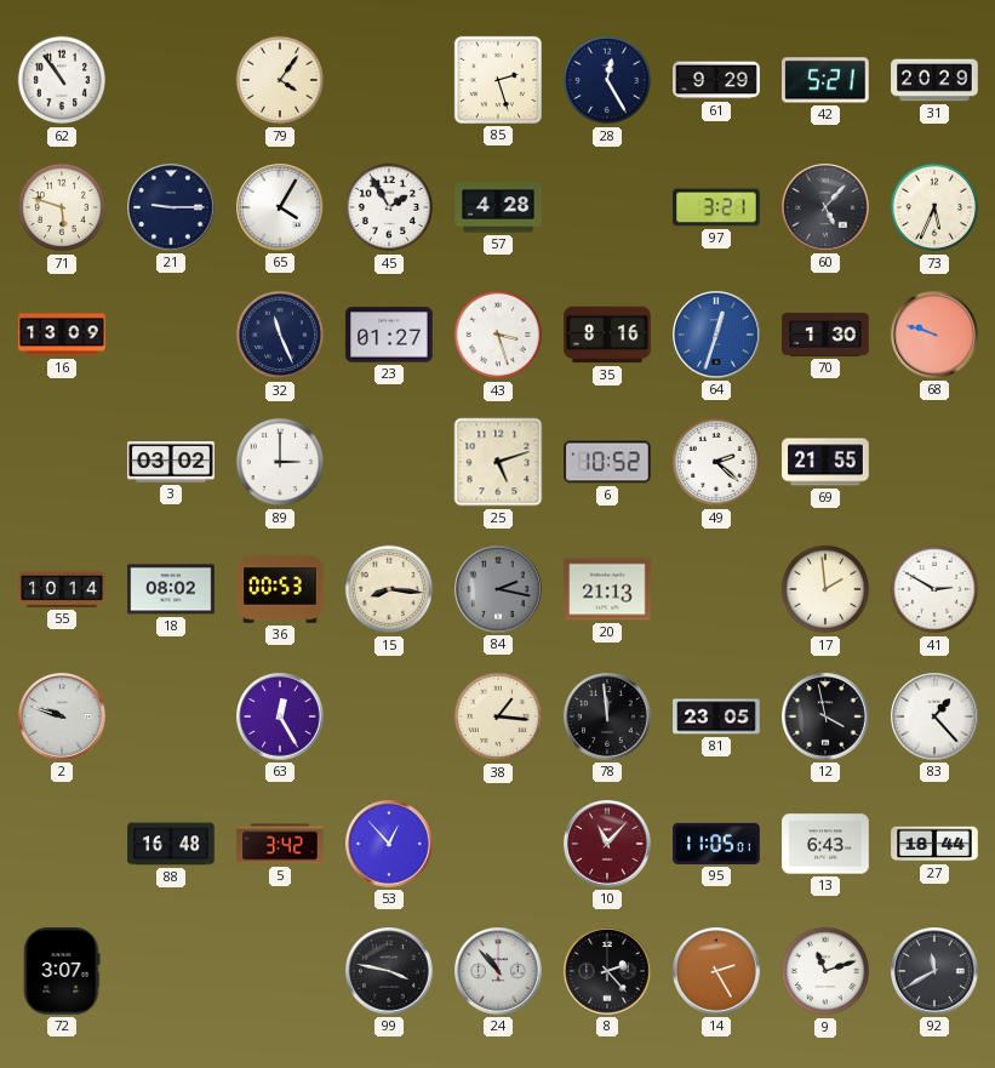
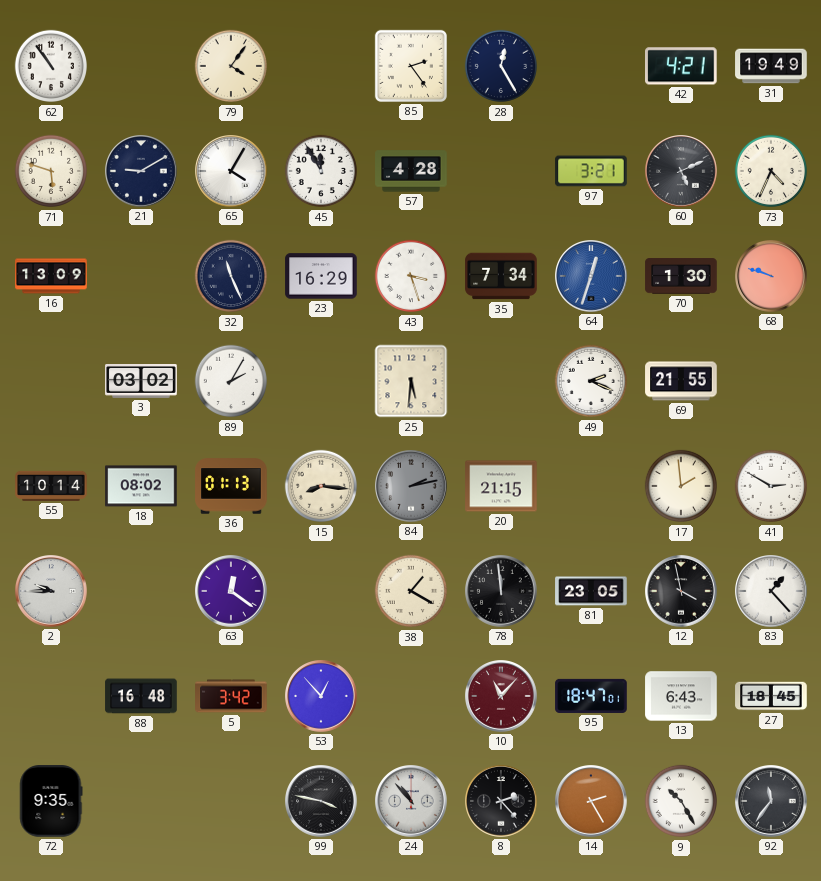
85: 2:27 -> 2:24 (411, 66)
61: 9:29 -> none (716, 80)
42: 5:21 -> 4:21 (682, 66)
31: 20:29 -> 19:49 (771, 66)
21: 9:15 -> 9:10 (141, 171)
45: 1:55 -> 11:55 (320, 171)
60: 5:07 -> 5:11 (681, 171)
73: 5:34 -> 4:34 (770, 171)
23: 01:27 -> 16:29 (321, 276)
35: 8:16 -> 7:34 (501, 276)
89: 3:00 -> 2:05 (230, 381)
25: 5:12 -> 5:31 (411, 381)
6: 10:52 -> none (607, 462)
49: 2:22 -> 2:19 (590, 381)
36: 00:53 -> 01:13 (231, 486)
84: 2:17 -> 2:13 (411, 486)
20: 21:13 -> 21:15 (501, 486)
2: 9:48 -> 9:45 (51, 591)
63: 12:25 -> 12:21 (231, 591)
38: 1:16 -> 1:20 (410, 591)
95: 11:05 -> 18:47 (591, 696)
27: 18:44 -> 18:45 (771, 696)
72: 3:07 -> 9:35 (51, 801)
9: 11:12 -> 10:25 (680, 801)
92: 11:40 -> 11:36 (771, 801)
